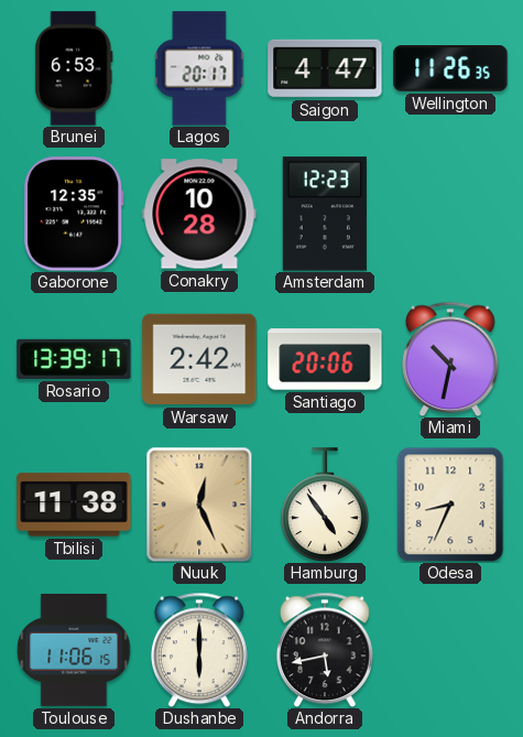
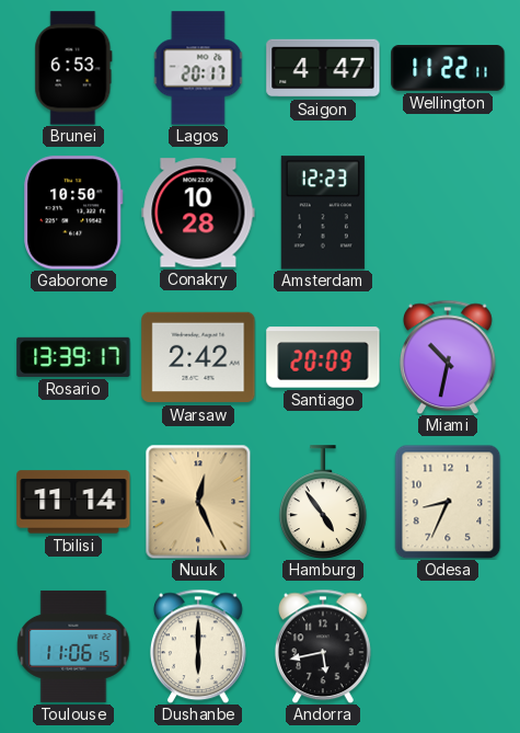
Wellington: 11:26 -> 11:22 (448, 69)
Gaborone: 12:35 -> 10:50 (73, 213)
Santiago: 20:06 -> 20:09 (323, 357)
Tbilisi: 11:38 -> 11:14 (73, 502)
